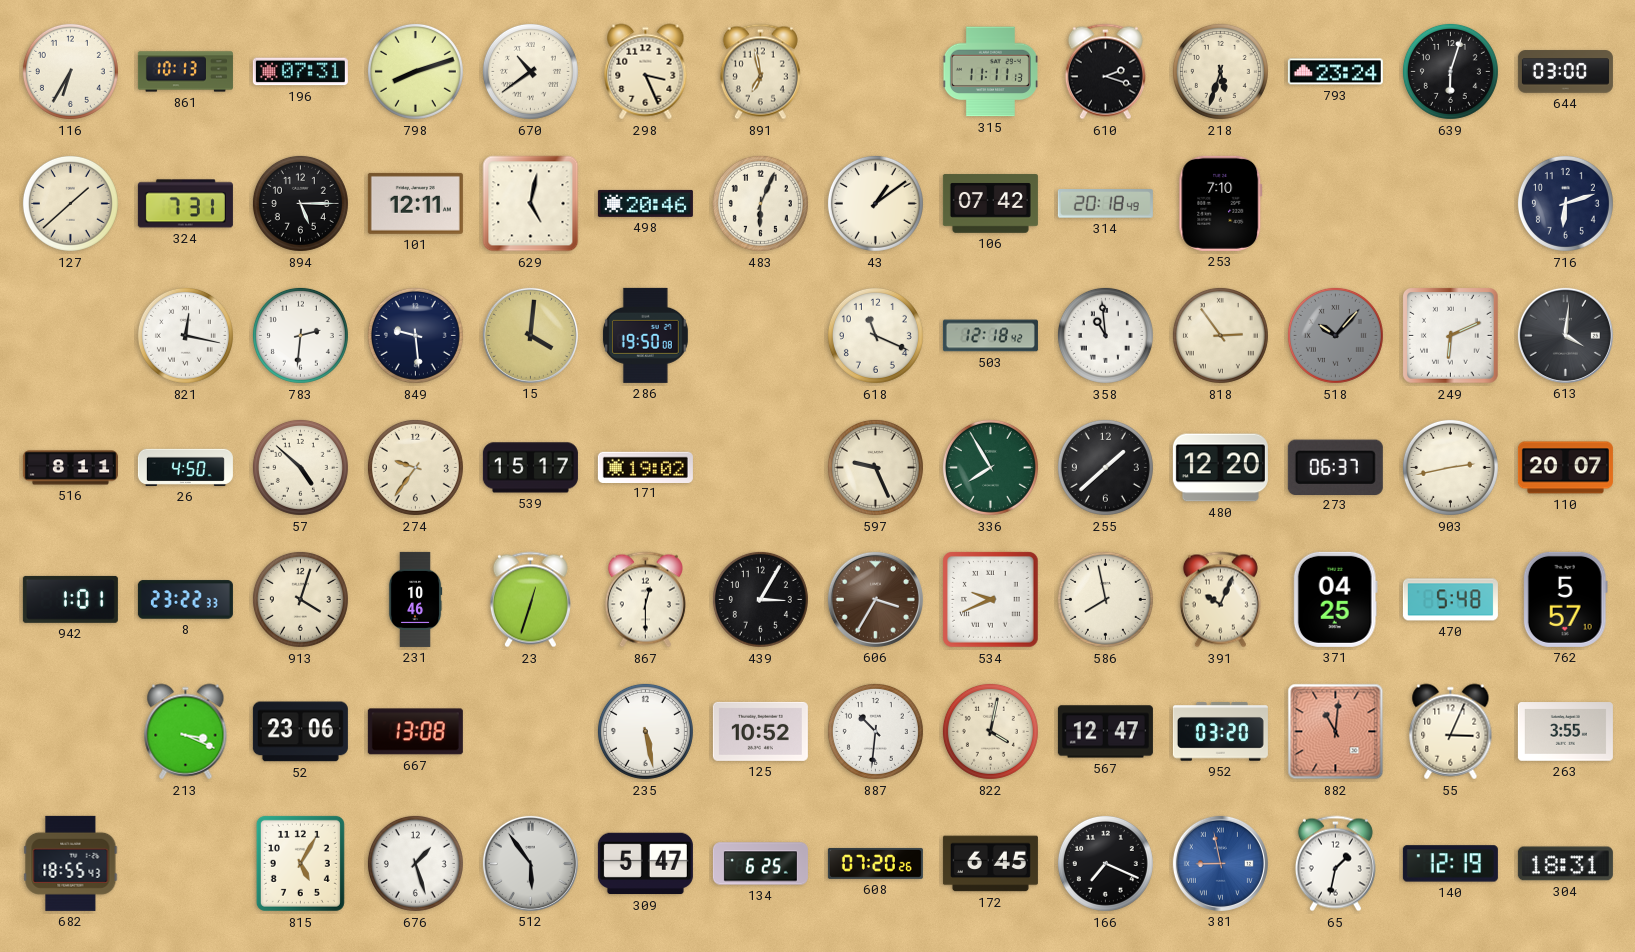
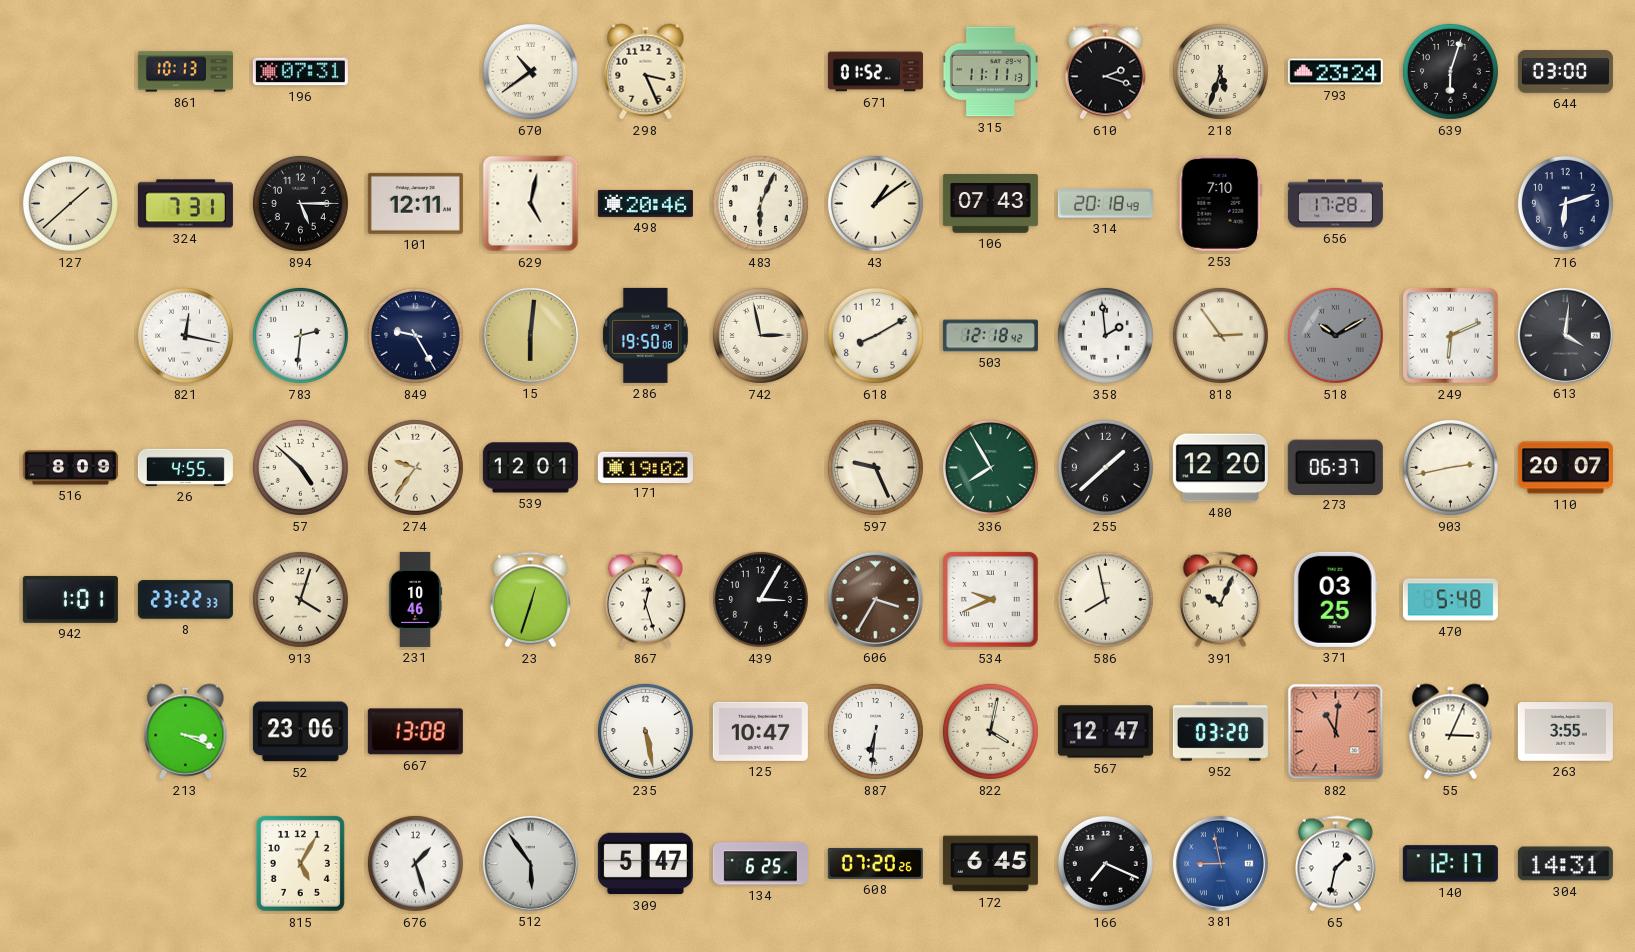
116: 6:35 -> none (70, 71)
798: 8:12 -> none (415, 71)
891: 6:58 -> none (760, 72)
671: none -> 01:52 (875, 72)
106: 07:42 -> 07:43 (990, 204)
656: none -> 17:28 (1335, 204)
849: 9:29 -> 9:25 (415, 335)
15: 4:01 -> 6:01 (530, 335)
742: none -> 2:58 (760, 335)
618: 11:19 -> 8:10 (875, 335)
358: 10:59 -> 1:59 (1105, 335)
518: 10:07 -> 10:10 (1335, 335)
516: 8:11 -> 8:09 (70, 468)
26: 4:50 -> 4:55 (185, 467)
539: 15:17 -> 12:01 (530, 468)
867: 12:30 -> 12:27 (645, 600)
371: 04:25 -> 03:25 (1335, 599)
762: 5:57 -> none (1565, 599)
125: 10:52 -> 10:47 (760, 731)
887: 10:31 -> 6:31 (875, 731)
682: 18:55 -> none (71, 863)
140: 12:19 -> 12:17 (1450, 864)
304: 18:31 -> 14:31 (1565, 864)
